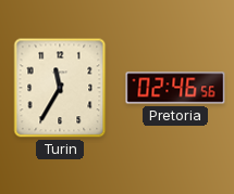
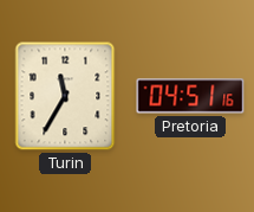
Pretoria: 02:46 -> 04:51 (190, 96)
